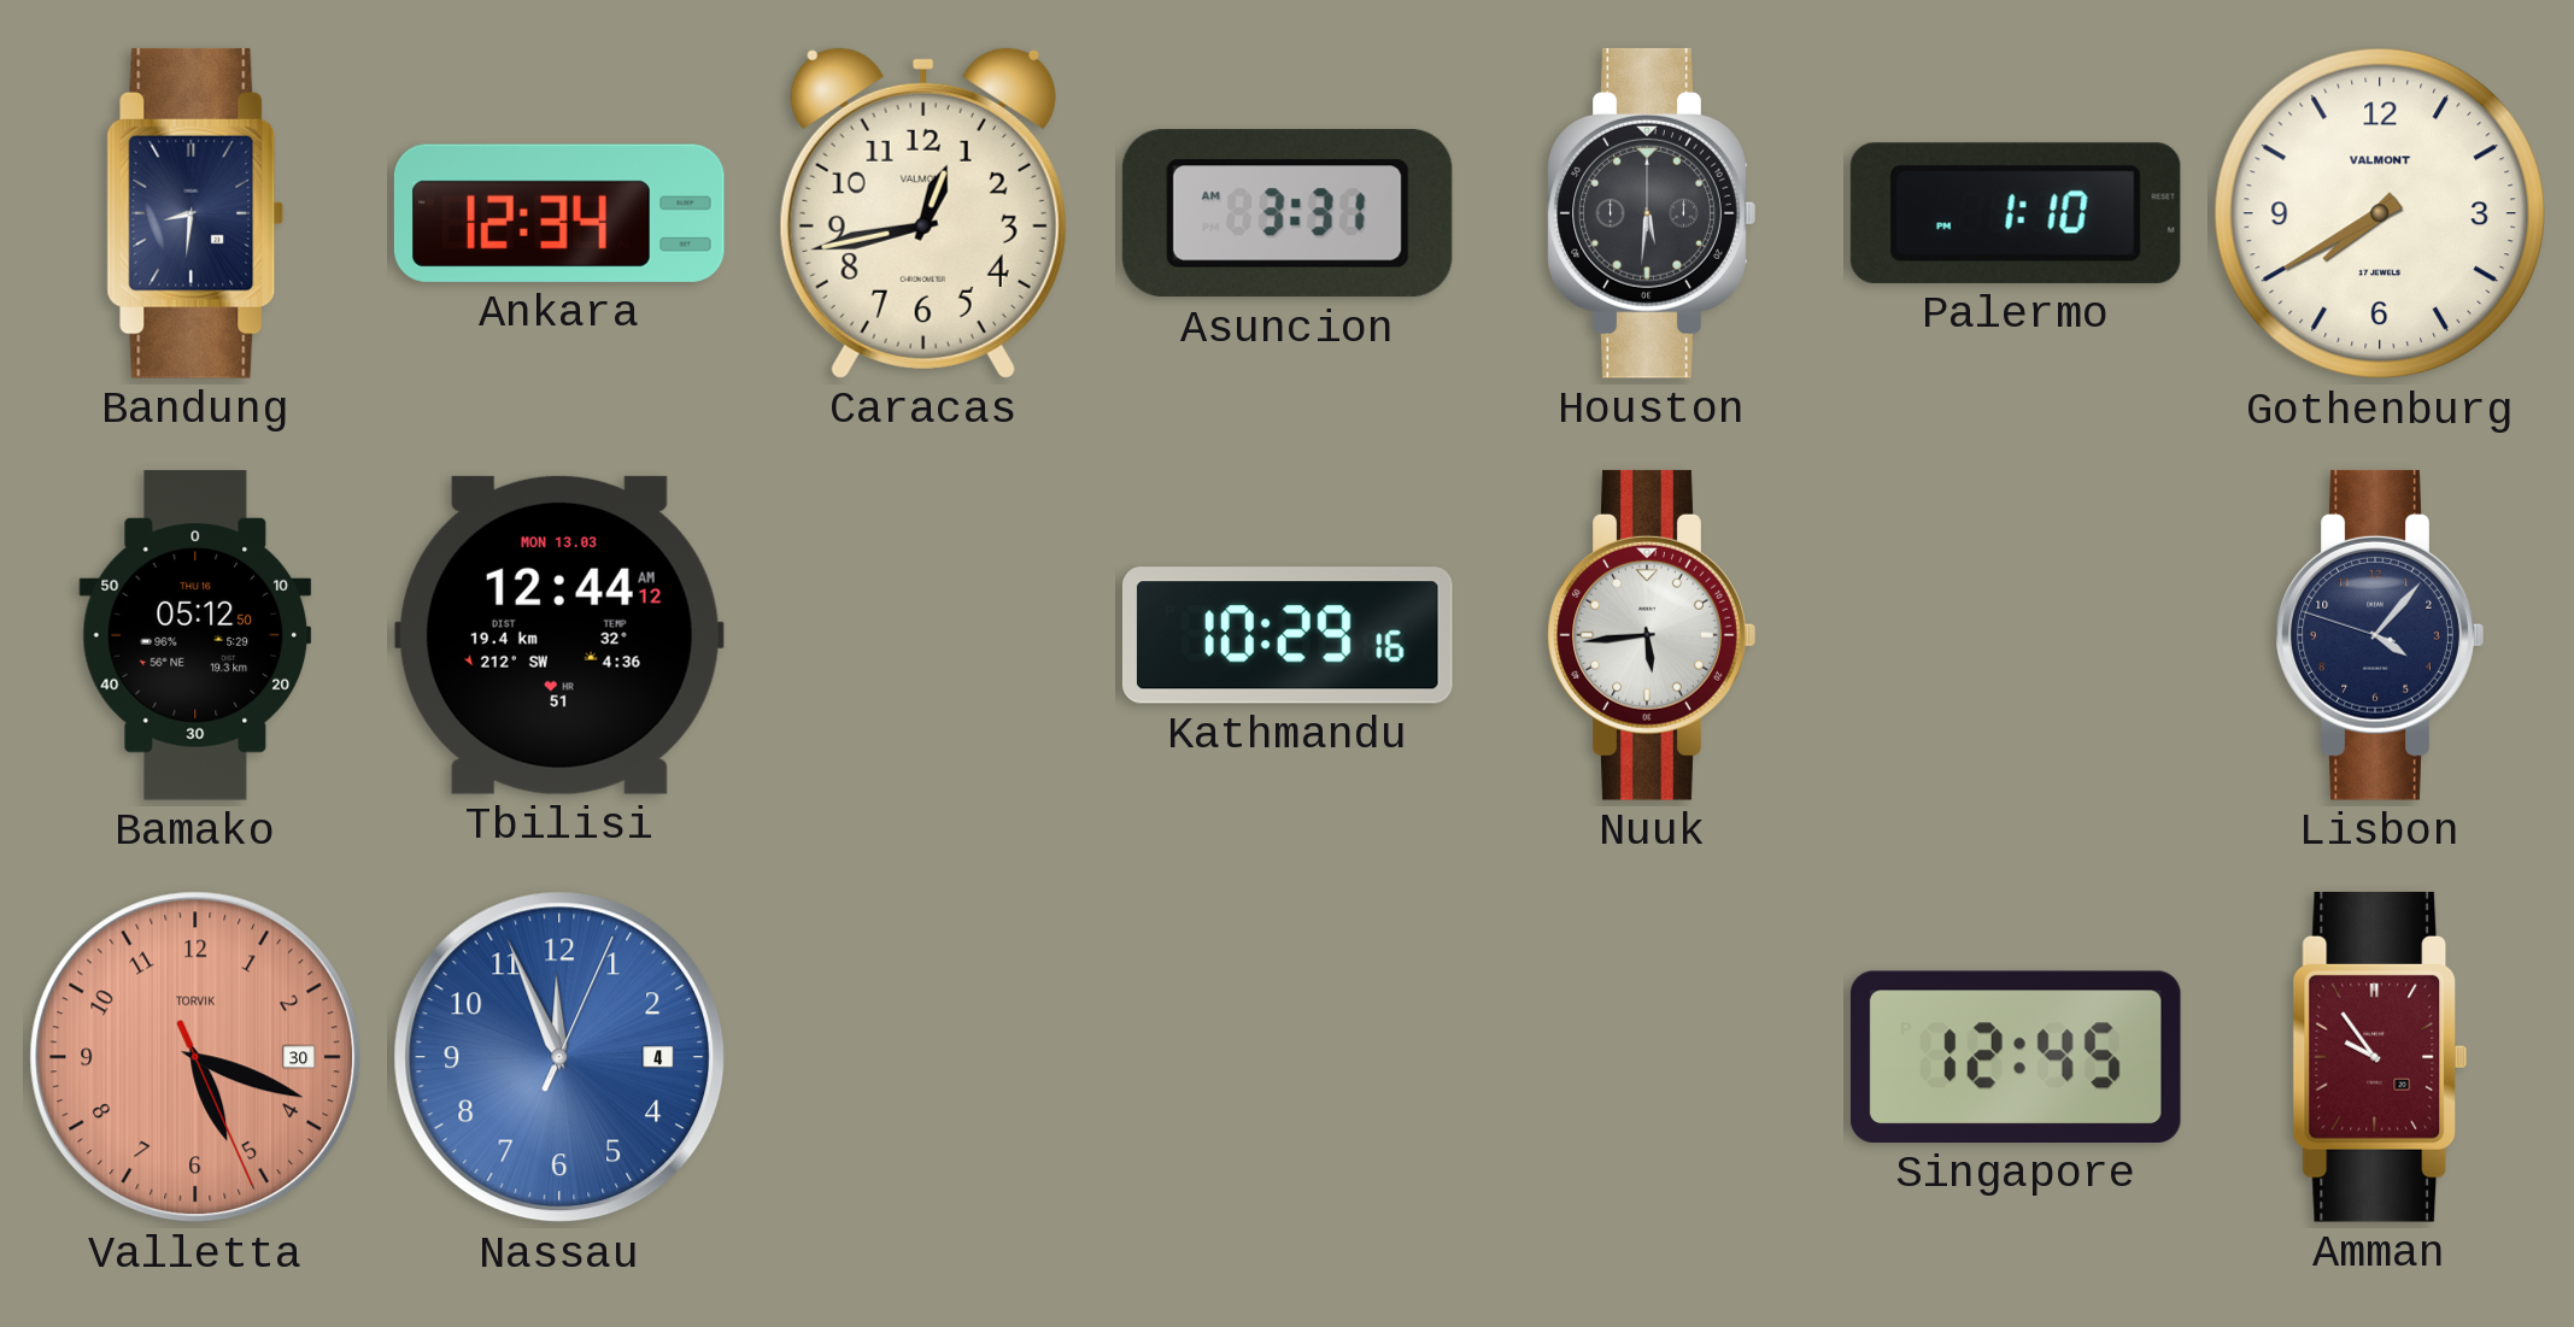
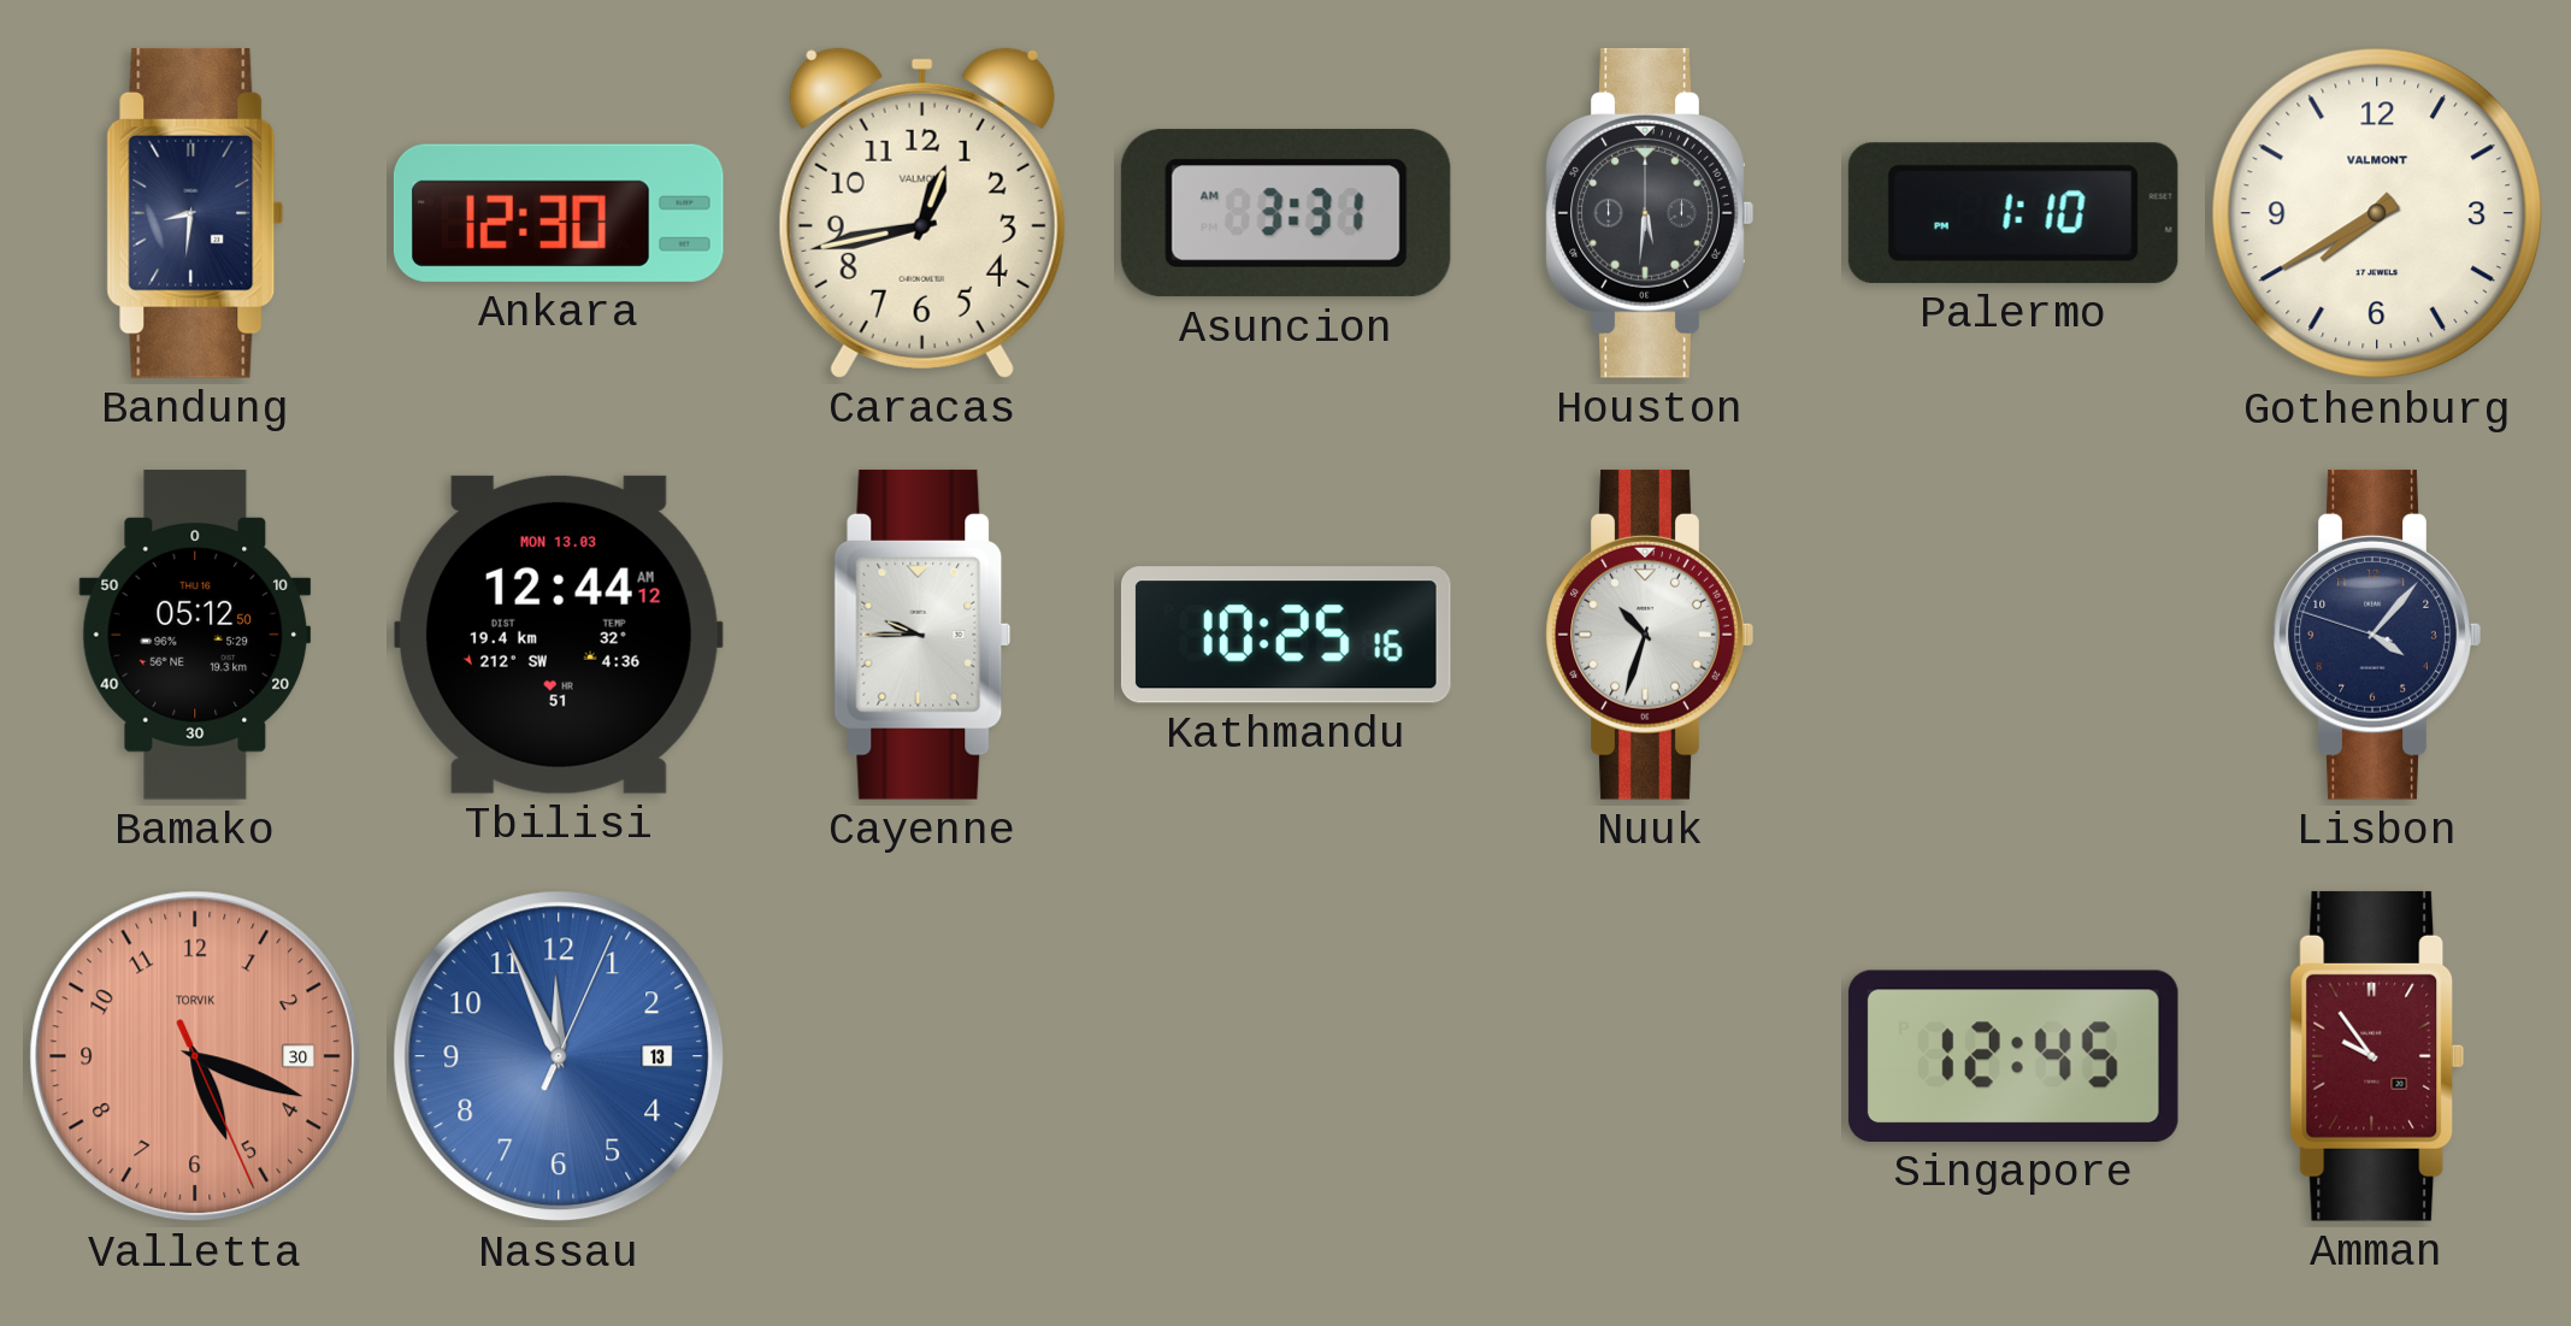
Ankara: 12:34 -> 12:30 (559, 213)
Cayenne: none -> 9:45 (922, 635)
Kathmandu: 10:29 -> 10:25 (1286, 635)
Nuuk: 5:44 -> 10:33 (1650, 635)
Nassau date: 4 -> 13 (559, 1056)
